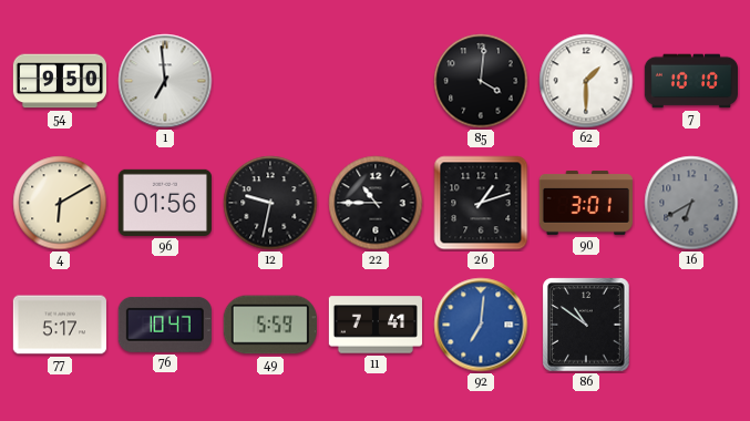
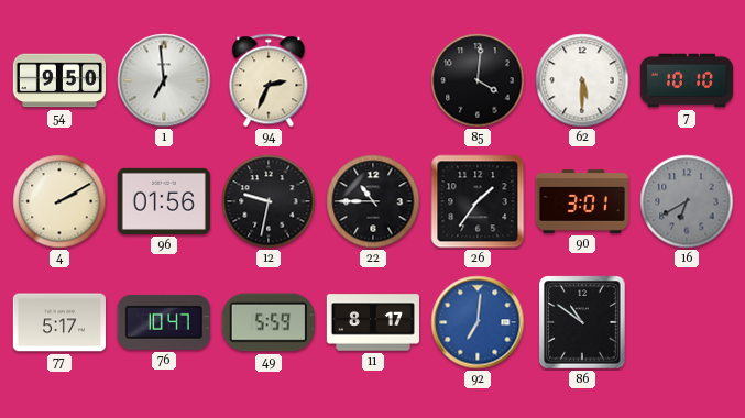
94: none -> 2:34 (269, 80)
62: 1:30 -> 5:30 (582, 80)
4: 6:10 -> 2:10 (59, 201)
26: 1:12 -> 1:36 (478, 201)
11: 7:41 -> 8:17 (372, 322)
